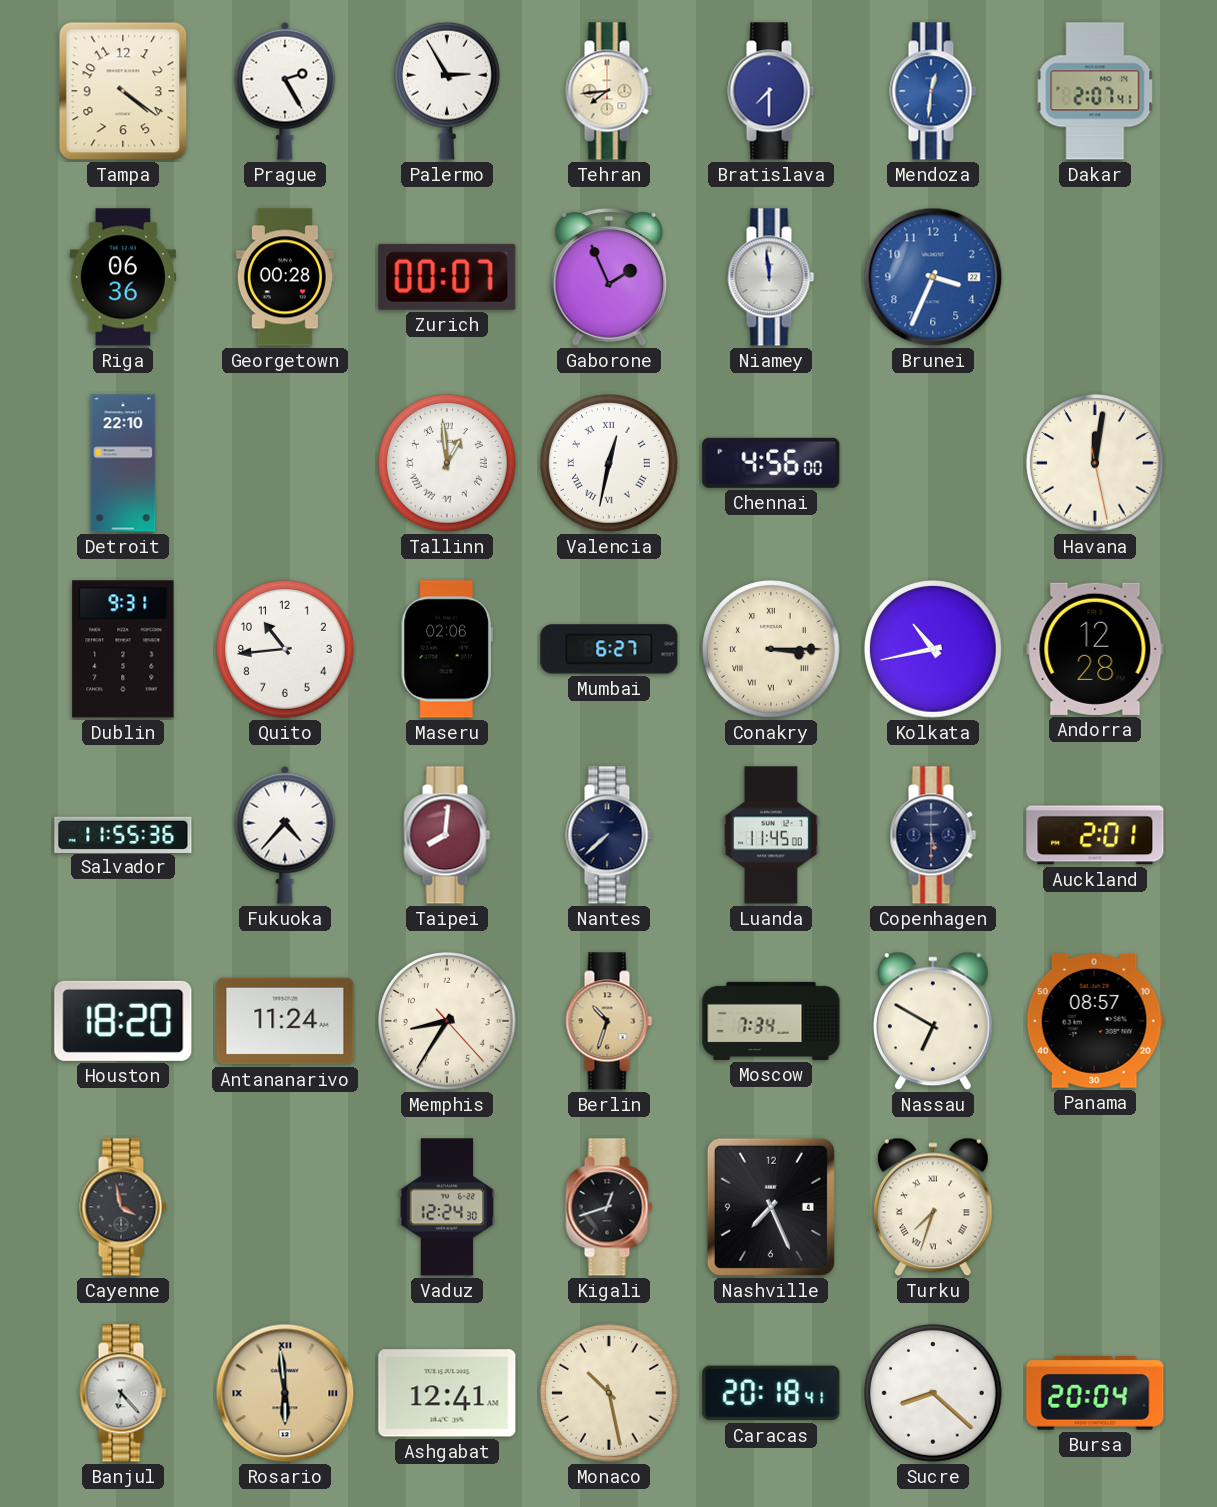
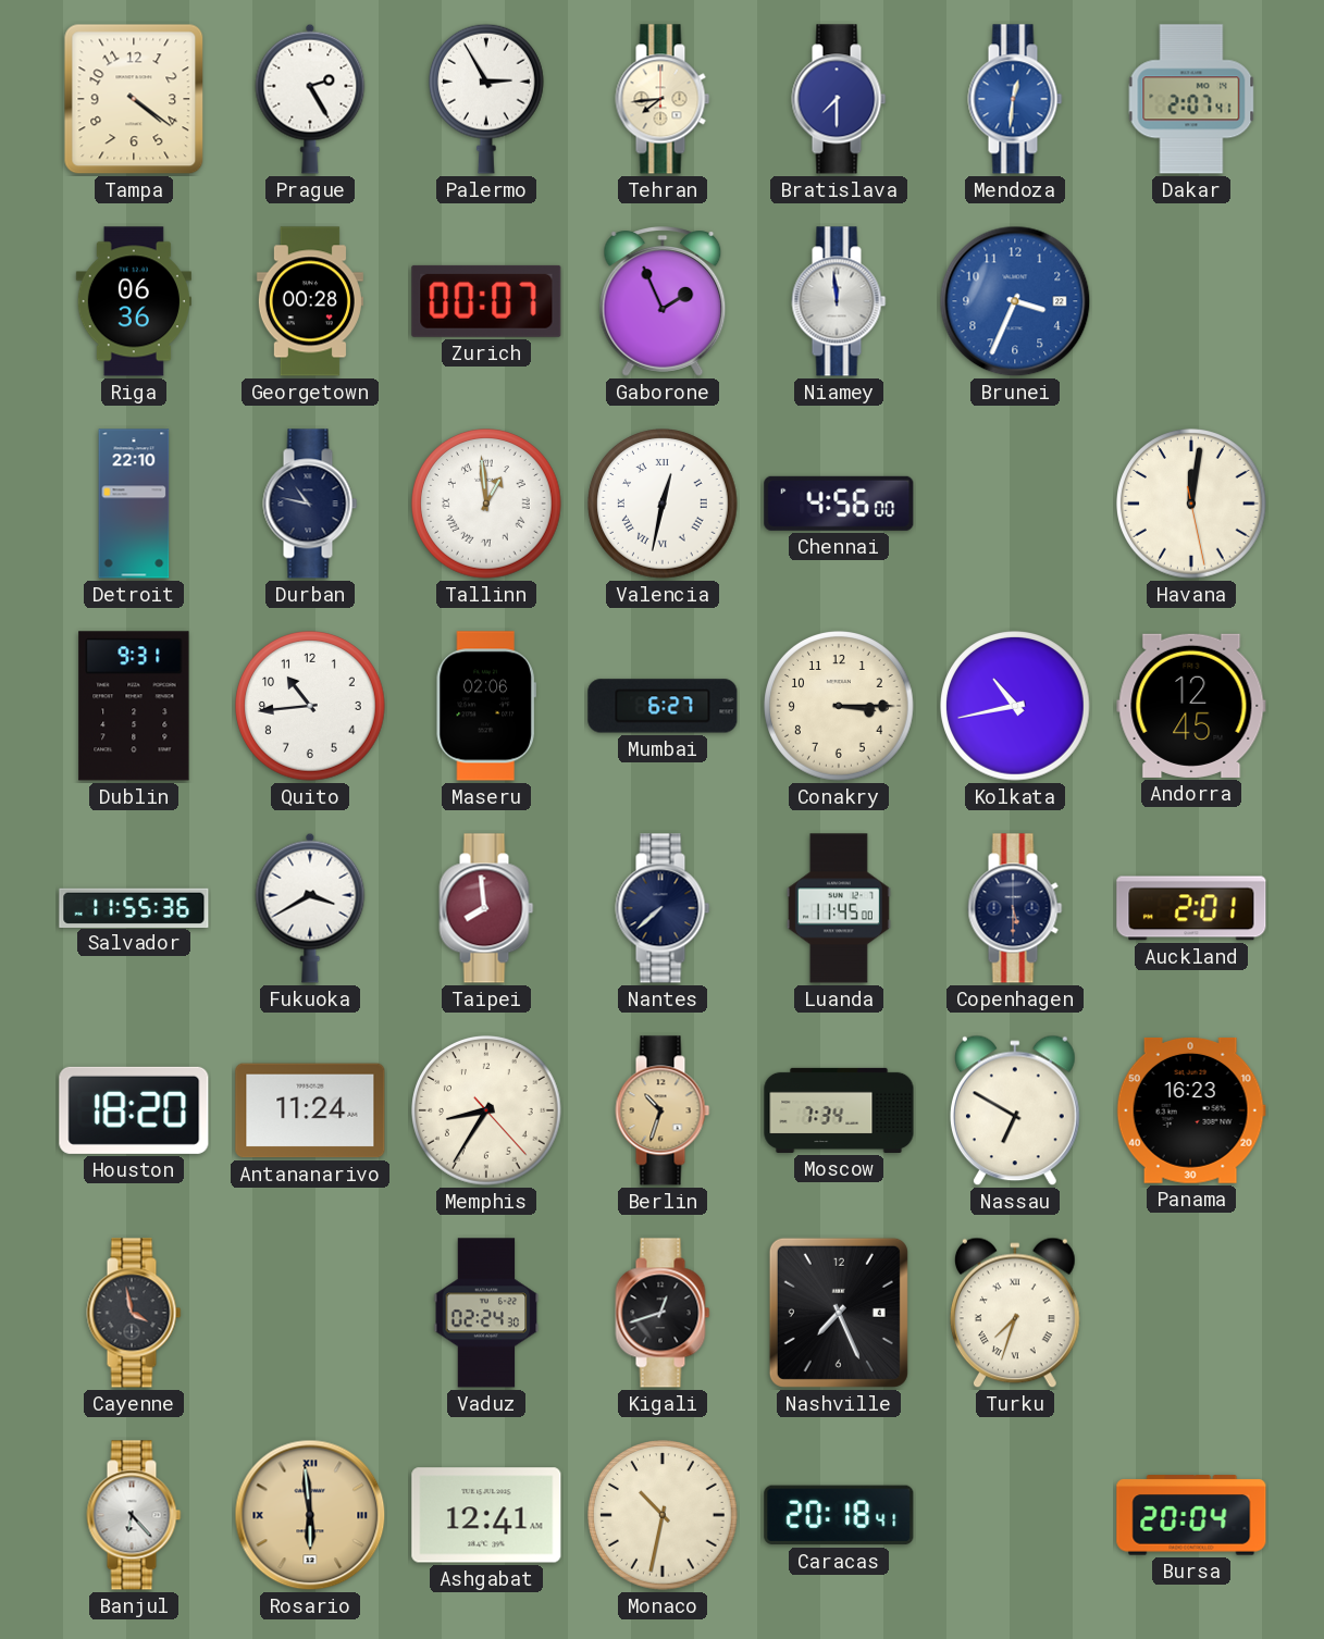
Durban: none -> 10:47 (310, 504)
Conakry numerals: Roman -> Arabic (839, 706)
Andorra: 12:28 -> 12:45 (1191, 706)
Fukuoka: 4:37 -> 3:40 (310, 908)
Taipei: 8:01 -> 7:59 (486, 908)
Panama: 08:57 -> 16:23 (1191, 1110)
Vaduz: 12:24 -> 02:24 (486, 1313)
Monaco: 10:28 -> 10:32 (663, 1515)
Sucre: 8:22 -> none (933, 1393)
